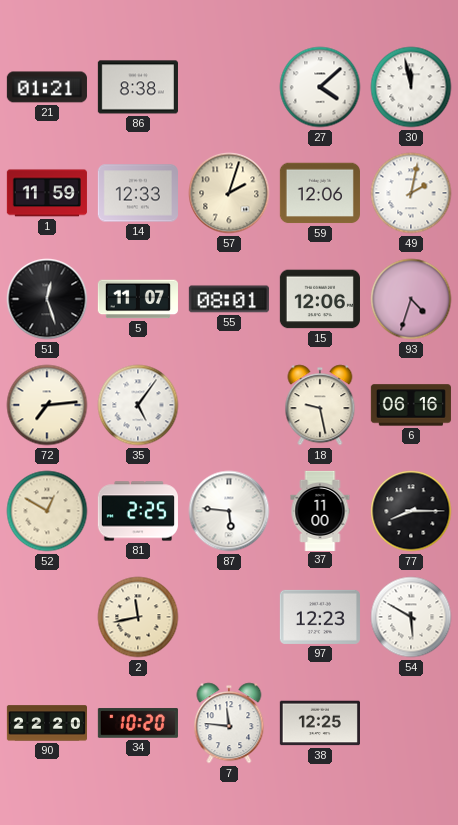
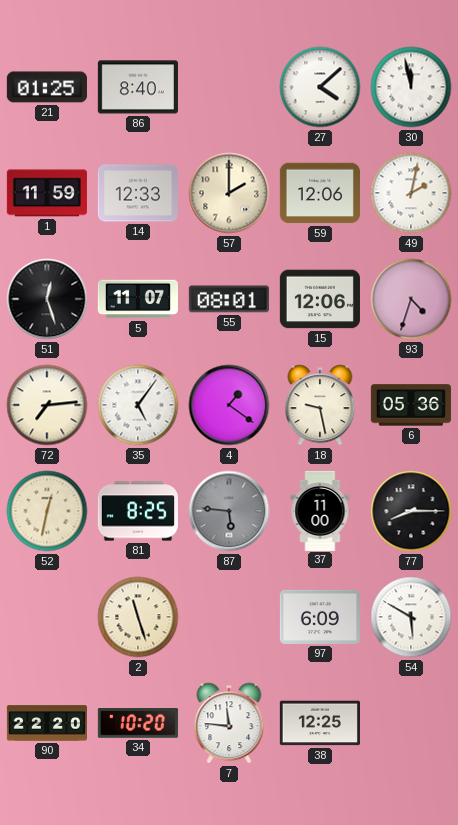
21: 01:21 -> 01:25 (47, 87)
86: 8:38 -> 8:40 (138, 87)
57: 2:03 -> 2:00 (229, 193)
4: none -> 1:21 (229, 405)
6: 06:16 -> 05:36 (411, 405)
52: 12:50 -> 12:32 (47, 511)
81: 2:25 -> 8:25 (138, 511)
87 dial: white -> grey (229, 511)
2: 11:43 -> 11:27 (138, 617)
97: 12:23 -> 6:09 (320, 617)
